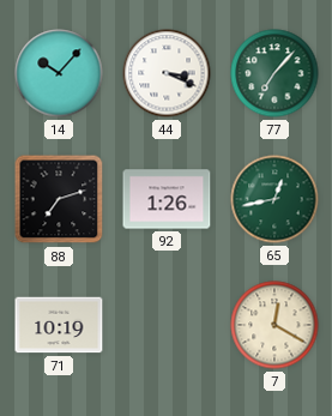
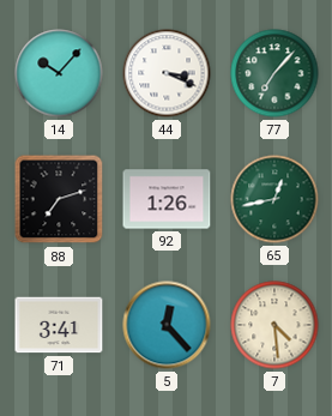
71: 10:19 -> 3:41 (59, 325)
5: none -> 12:23 (167, 325)
7: 12:20 -> 4:29 (274, 325)
